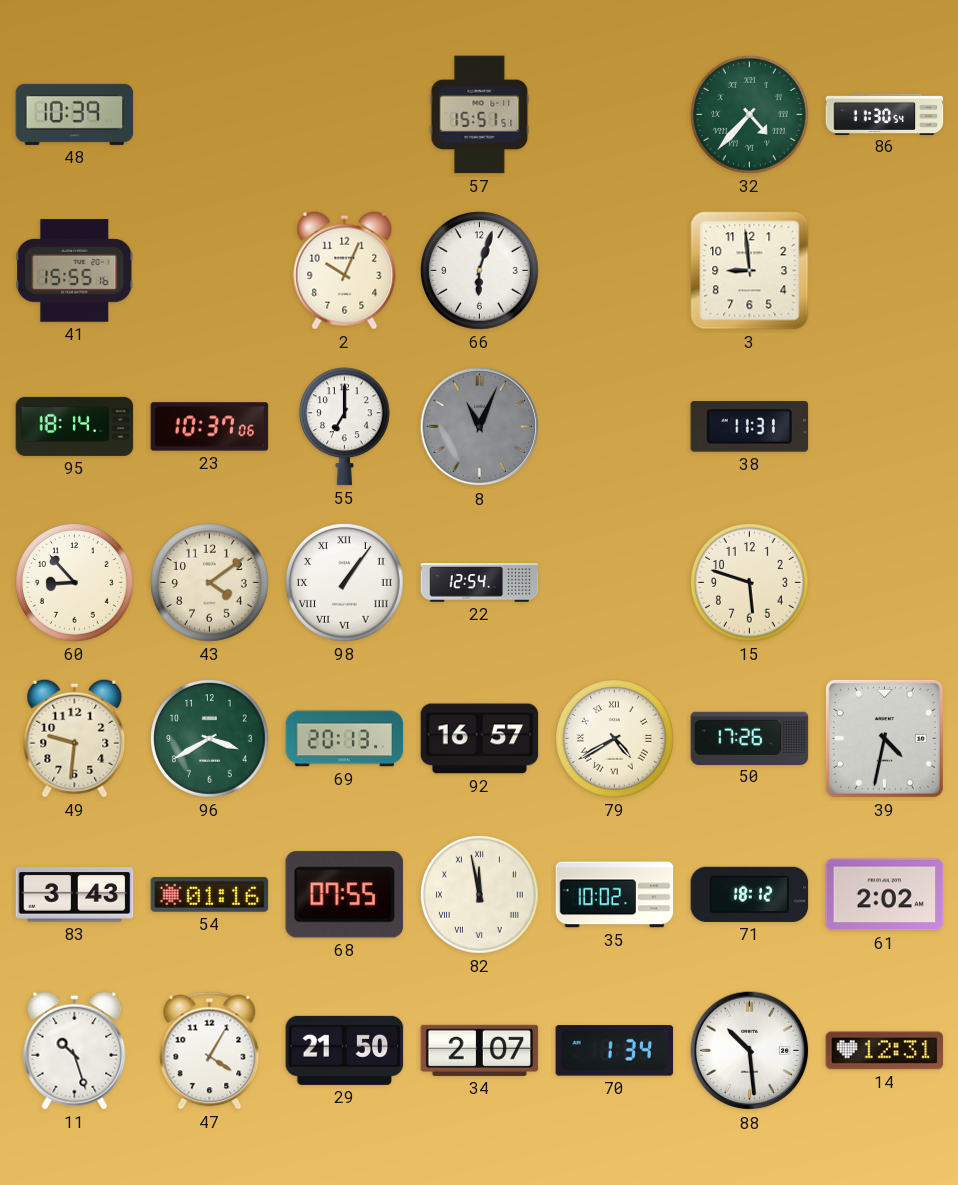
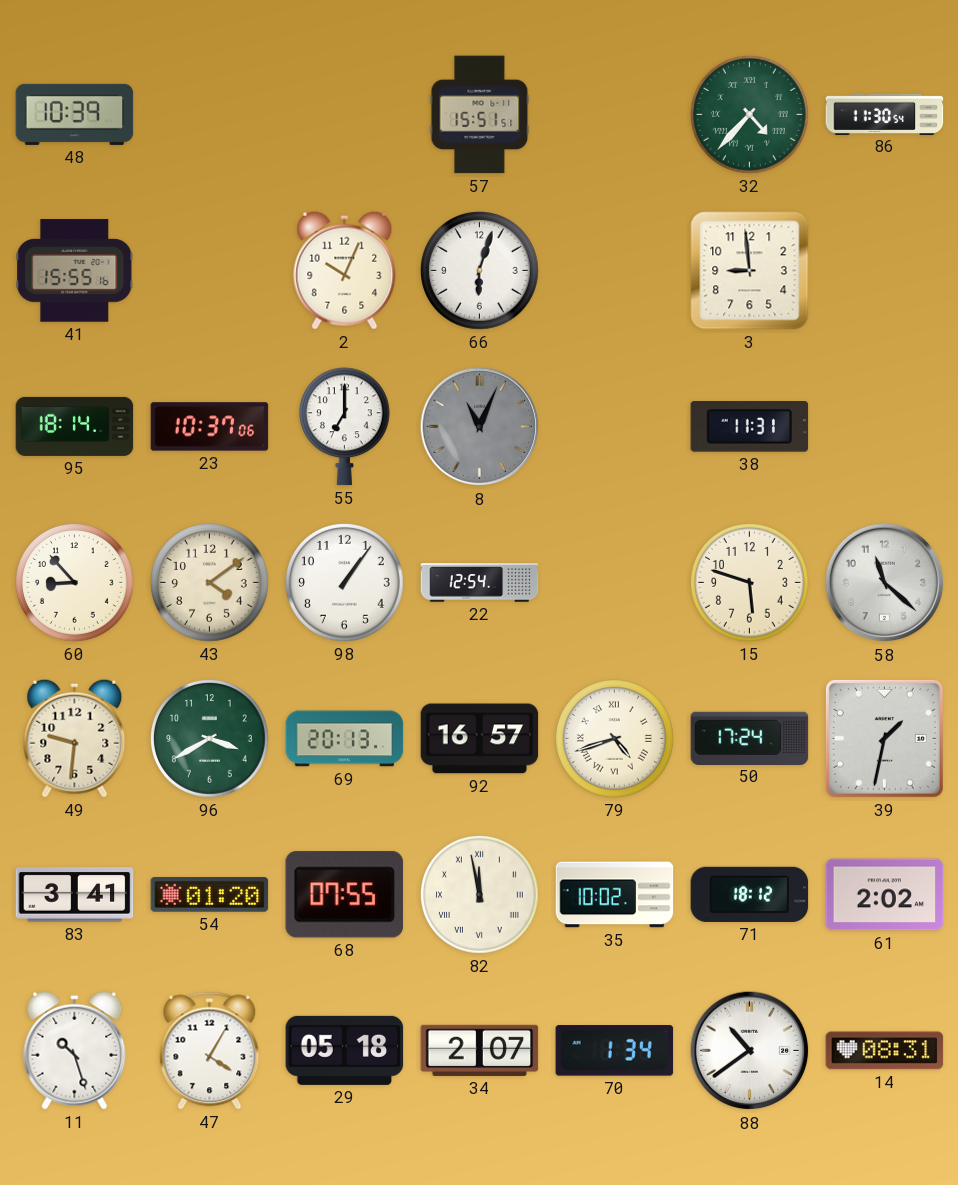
98 numerals: Roman -> Arabic (345, 583)
58: none -> 11:22 (885, 583)
79: 4:40 -> 4:42 (615, 739)
50: 17:26 -> 17:24 (750, 738)
39: 4:32 -> 1:32 (884, 738)
83: 3:43 -> 3:41 (75, 895)
54: 01:16 -> 01:20 (210, 895)
29: 21:50 -> 05:18 (345, 1050)
88: 10:29 -> 10:39 (750, 1051)
14: 12:31 -> 08:31 (885, 1051)
